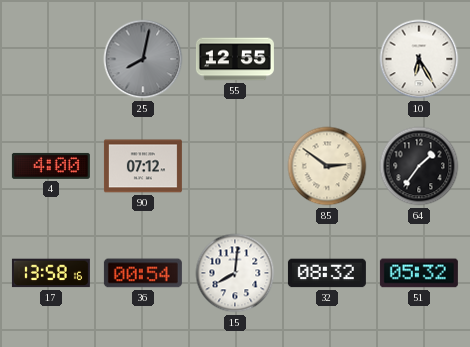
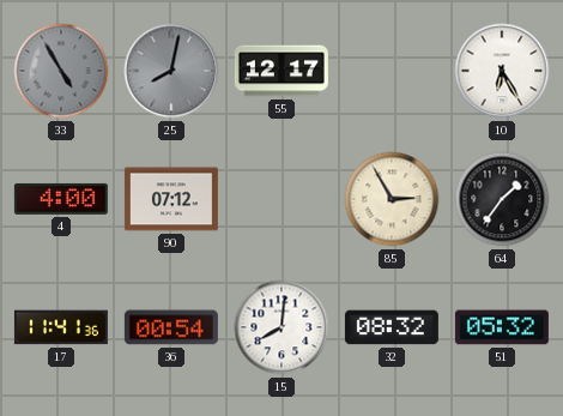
33: none -> 4:55 (61, 71)
55: 12:55 -> 12:17 (281, 71)
85: 2:51 -> 2:55 (392, 199)
17: 13:58 -> 11:41 (61, 327)
